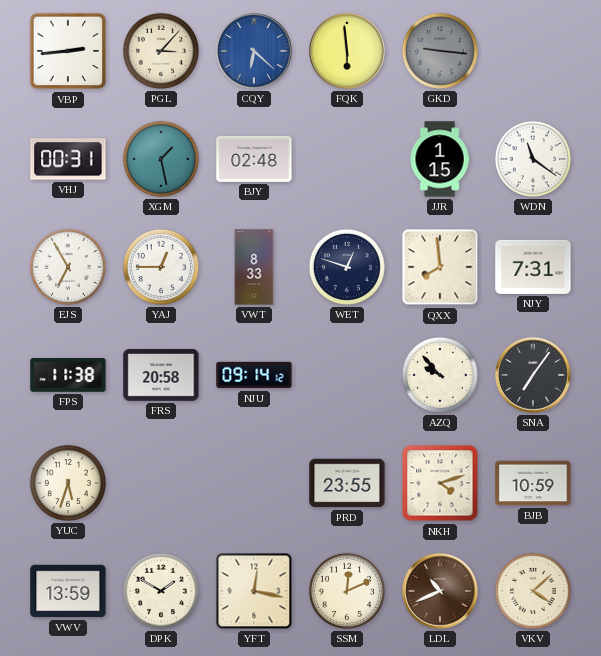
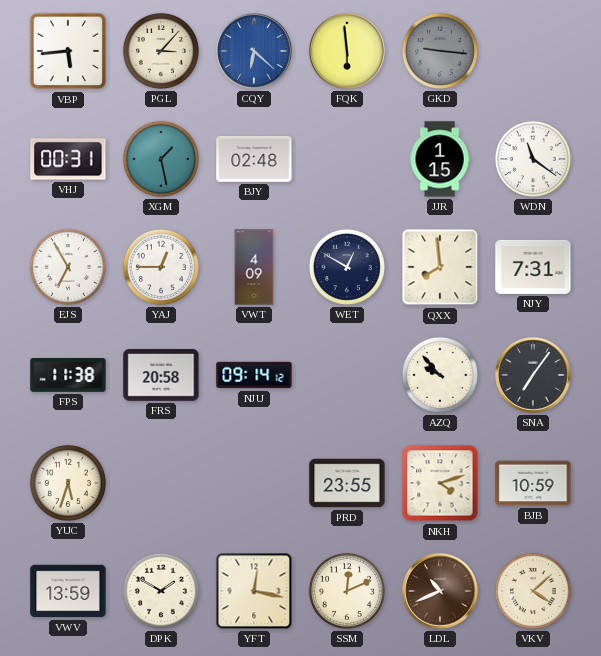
VBP: 2:44 -> 5:44 (68, 51)
VWT: 8:33 -> 4:09 (254, 267)
WET: 12:48 -> 12:50 (347, 267)
